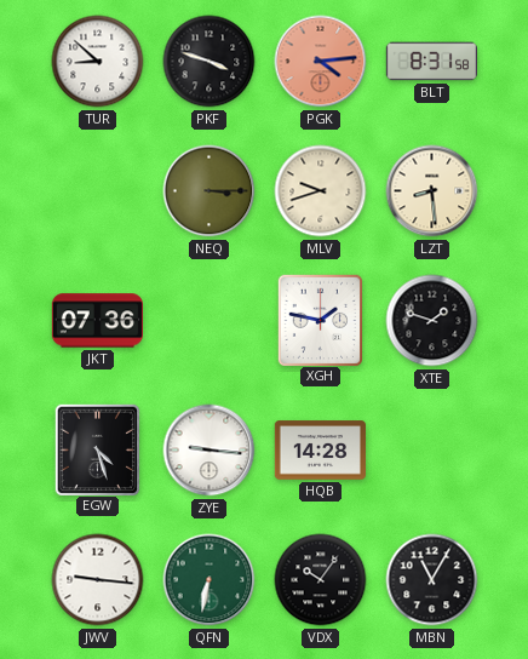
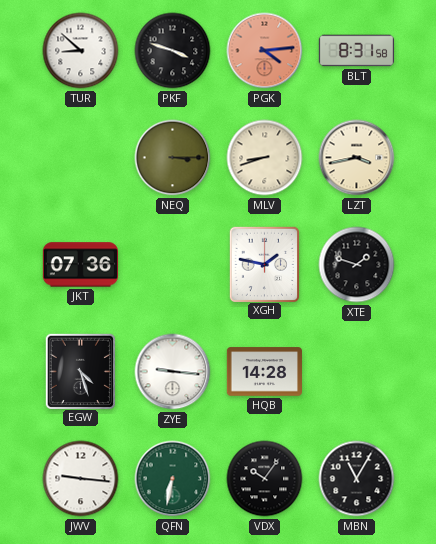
MLV: 9:42 -> 8:42 (265, 158)
LZT: 8:29 -> 3:43 (357, 158)
